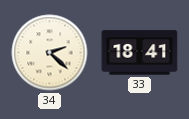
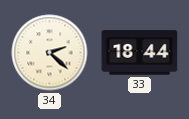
33: 18:41 -> 18:44 (140, 53)
